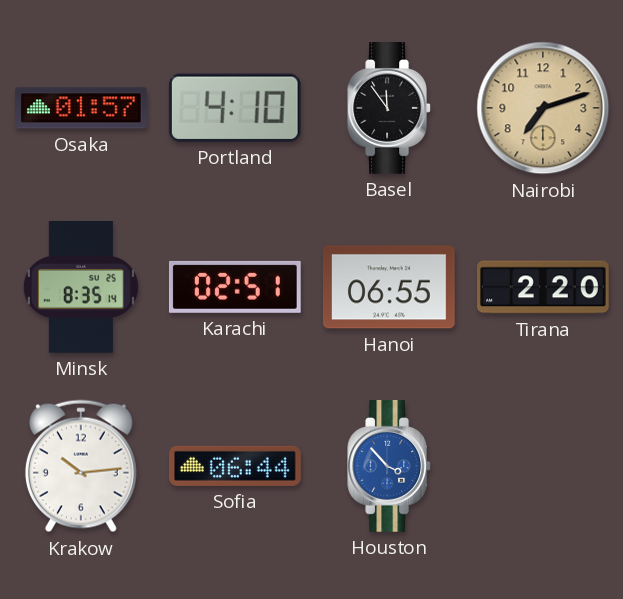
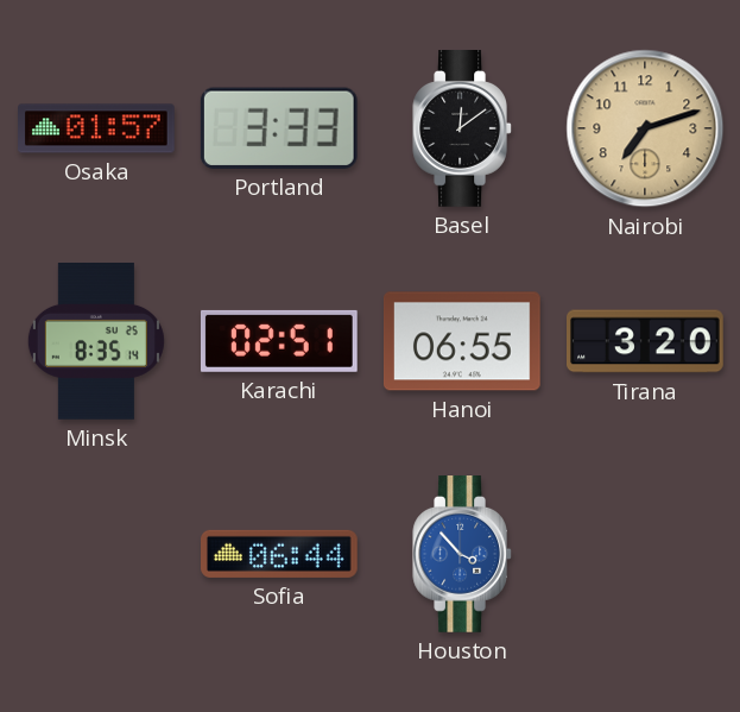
Portland: 4:10 -> 3:33 (279, 128)
Basel: 11:54 -> 12:09 (462, 130)
Tirana: 2:20 -> 3:20 (646, 341)
Krakow: 10:14 -> none (81, 466)
